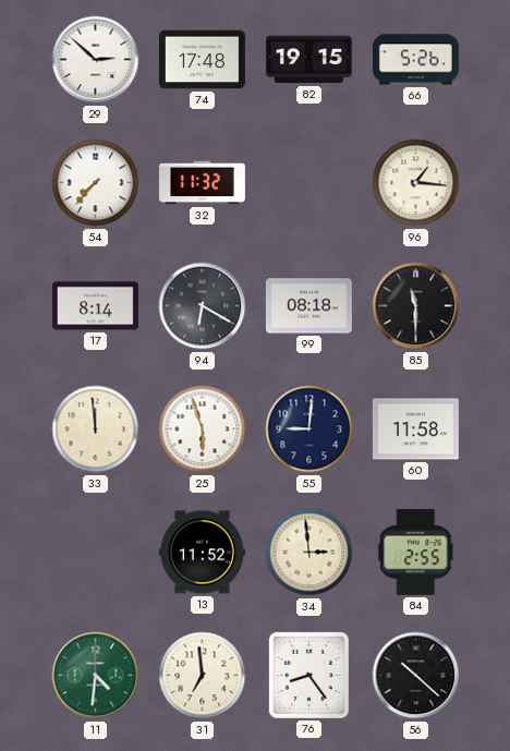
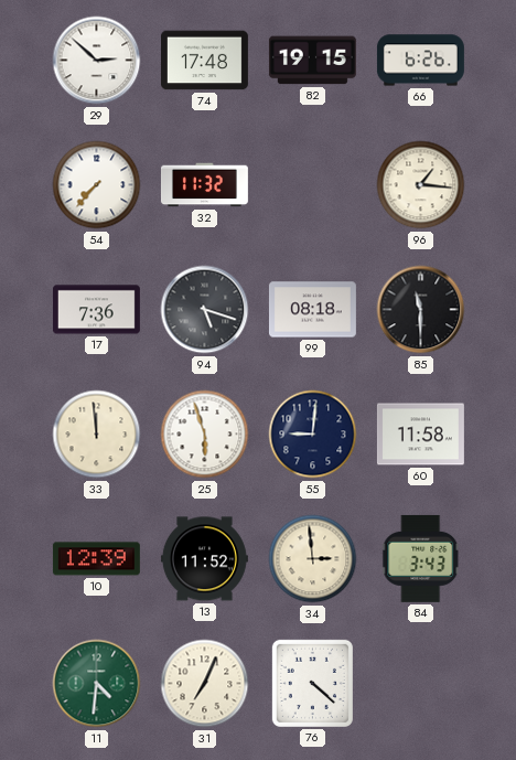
66: 5:26 -> 6:26 (420, 61)
17: 8:14 -> 7:36 (96, 310)
94: 6:20 -> 5:18 (205, 310)
10: none -> 12:39 (96, 559)
84: 2:55 -> 3:43 (421, 558)
31: 6:59 -> 7:04 (205, 684)
76: 8:24 -> 4:22 (312, 683)
56: 10:22 -> none (416, 676)
